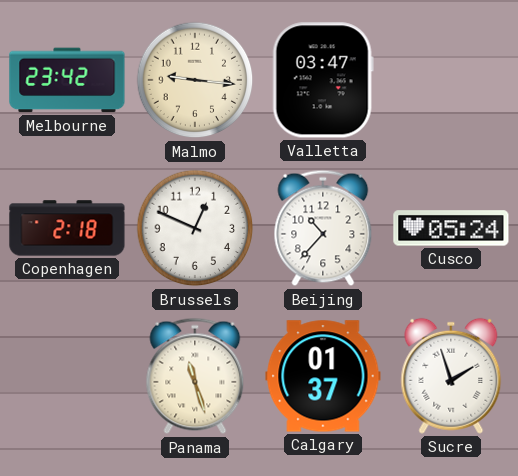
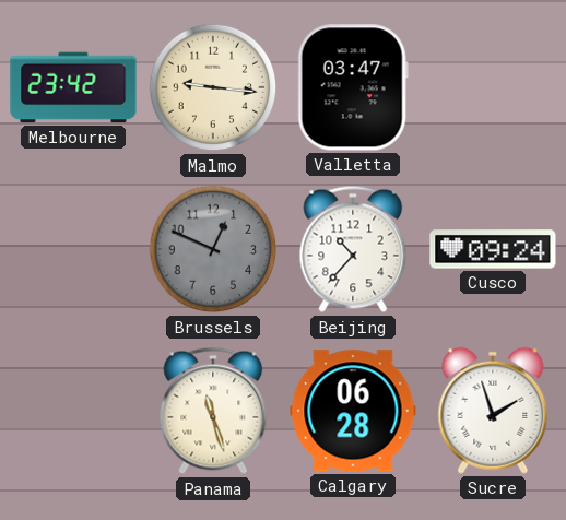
Copenhagen: 2:18 -> none (67, 228)
Brussels dial: white -> grey (213, 249)
Cusco: 05:24 -> 09:24 (493, 249)
Calgary: 01:37 -> 06:28 (353, 411)
